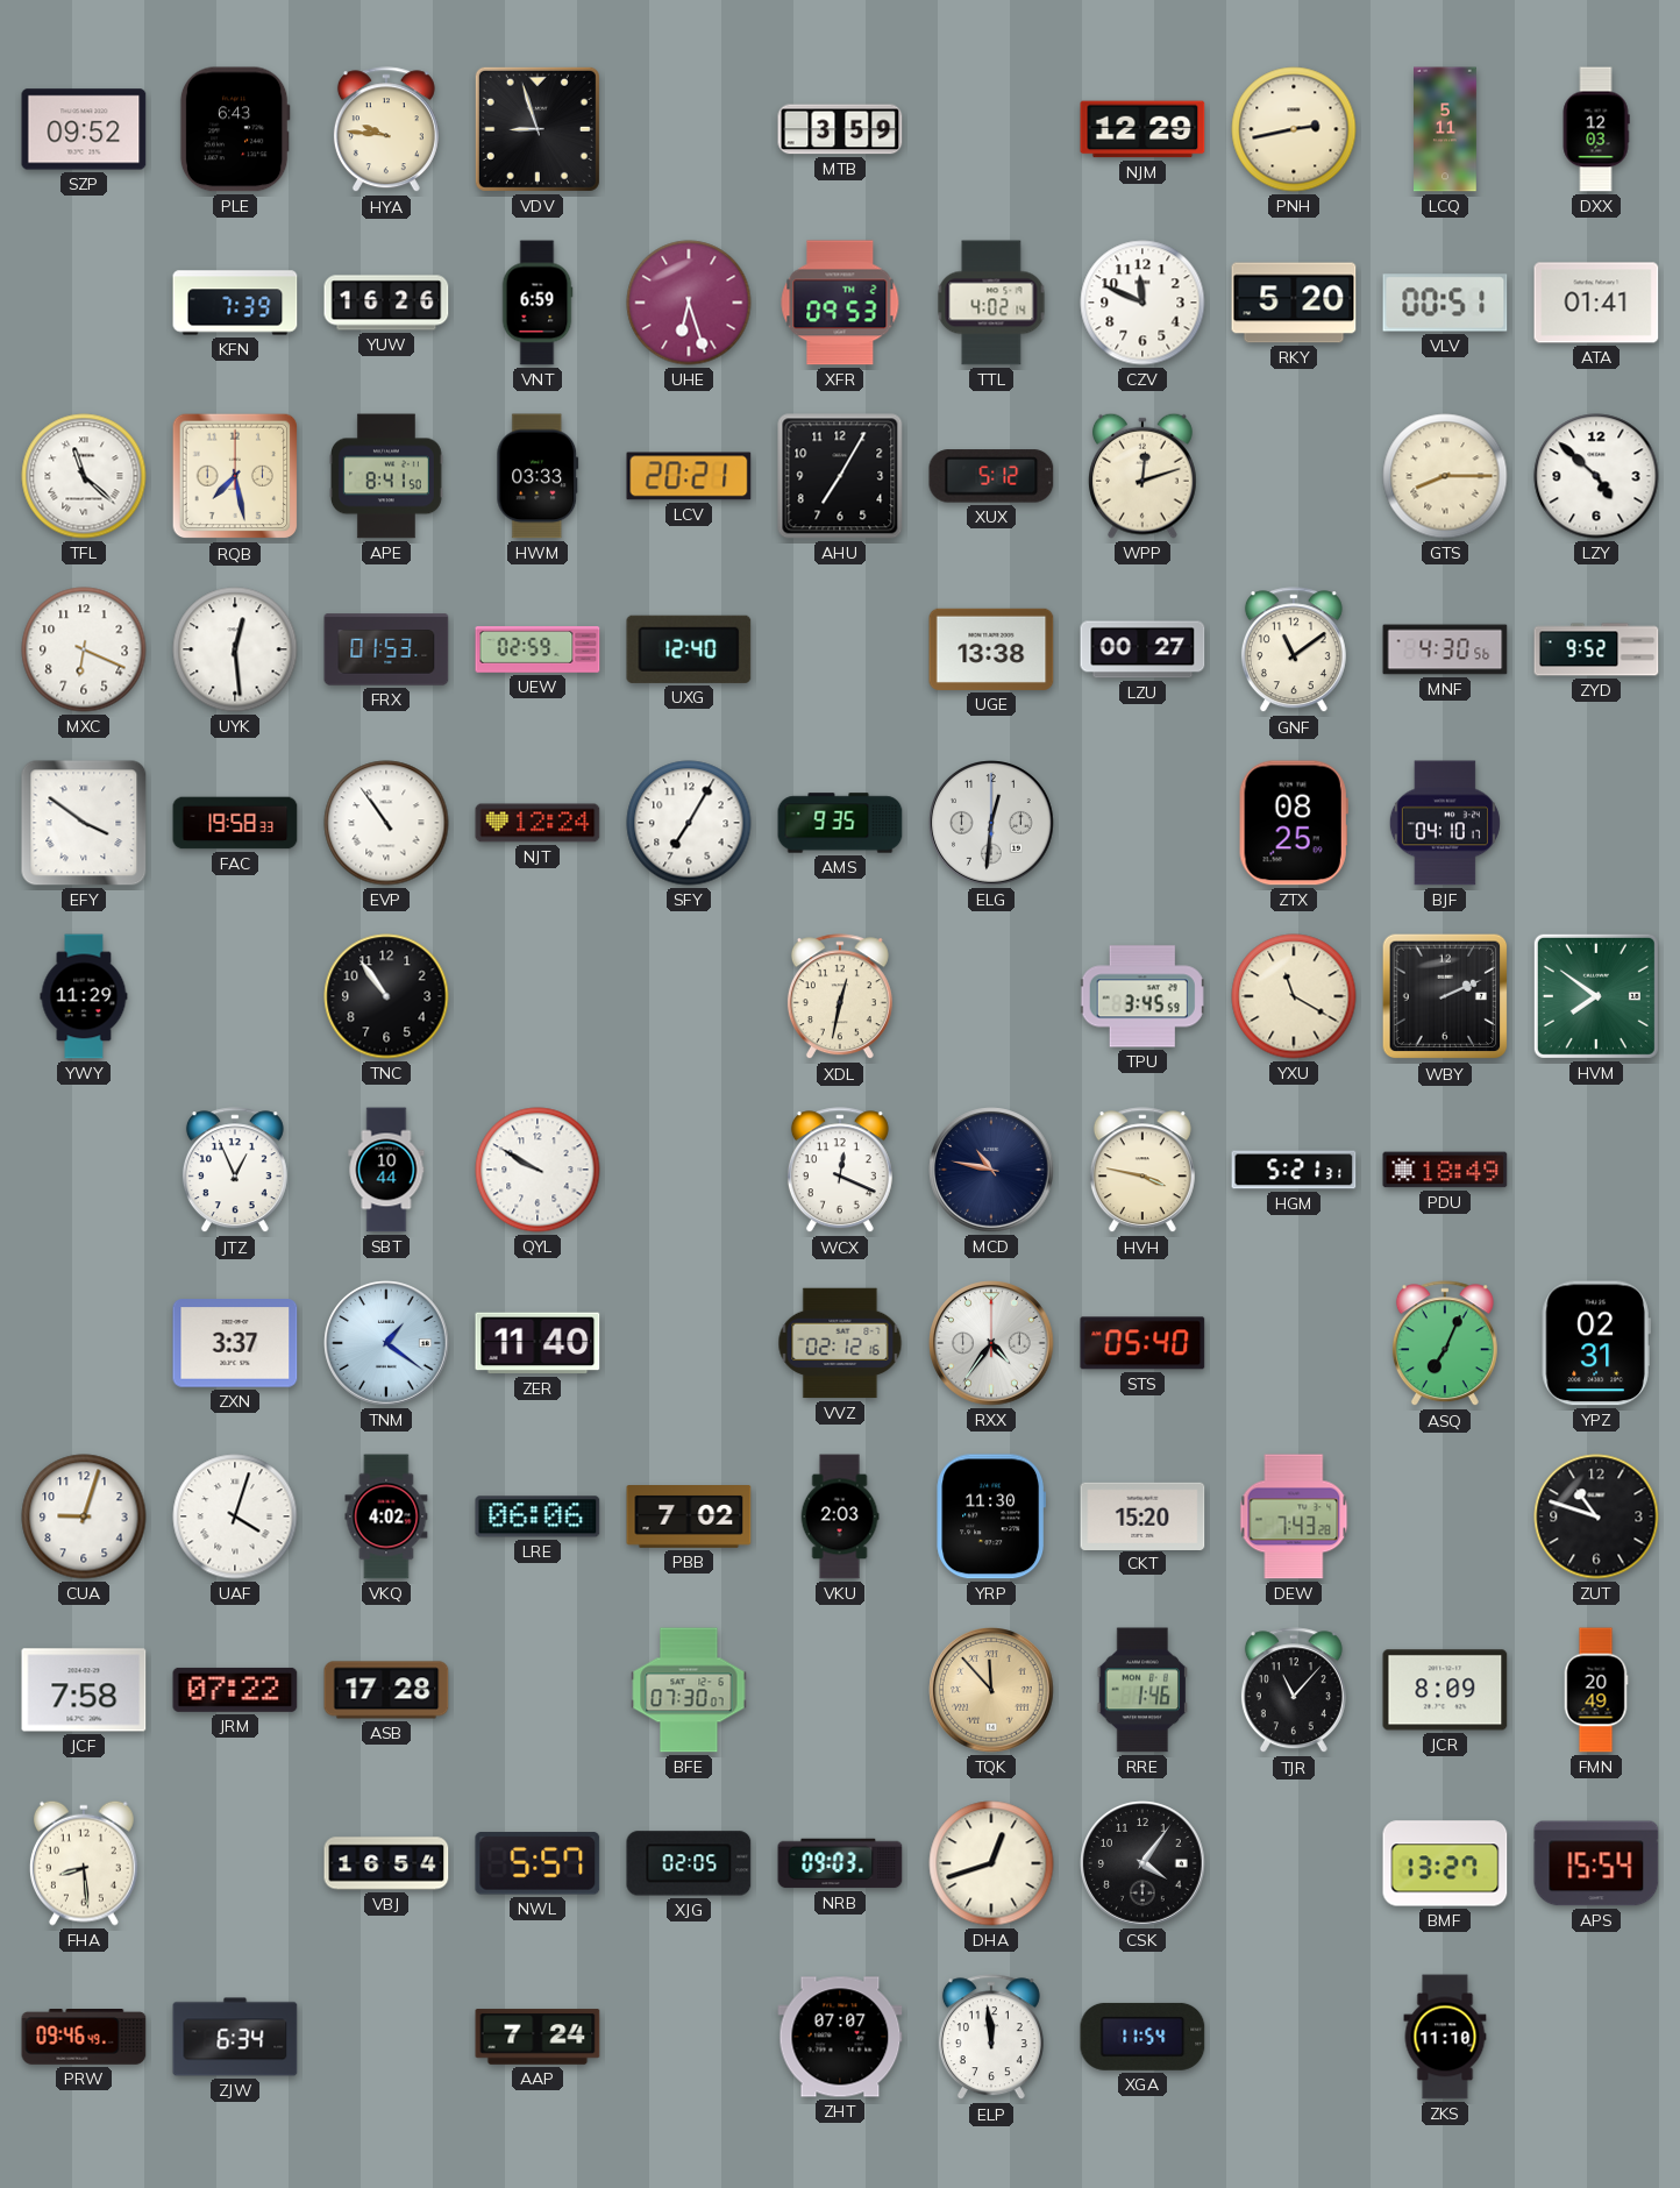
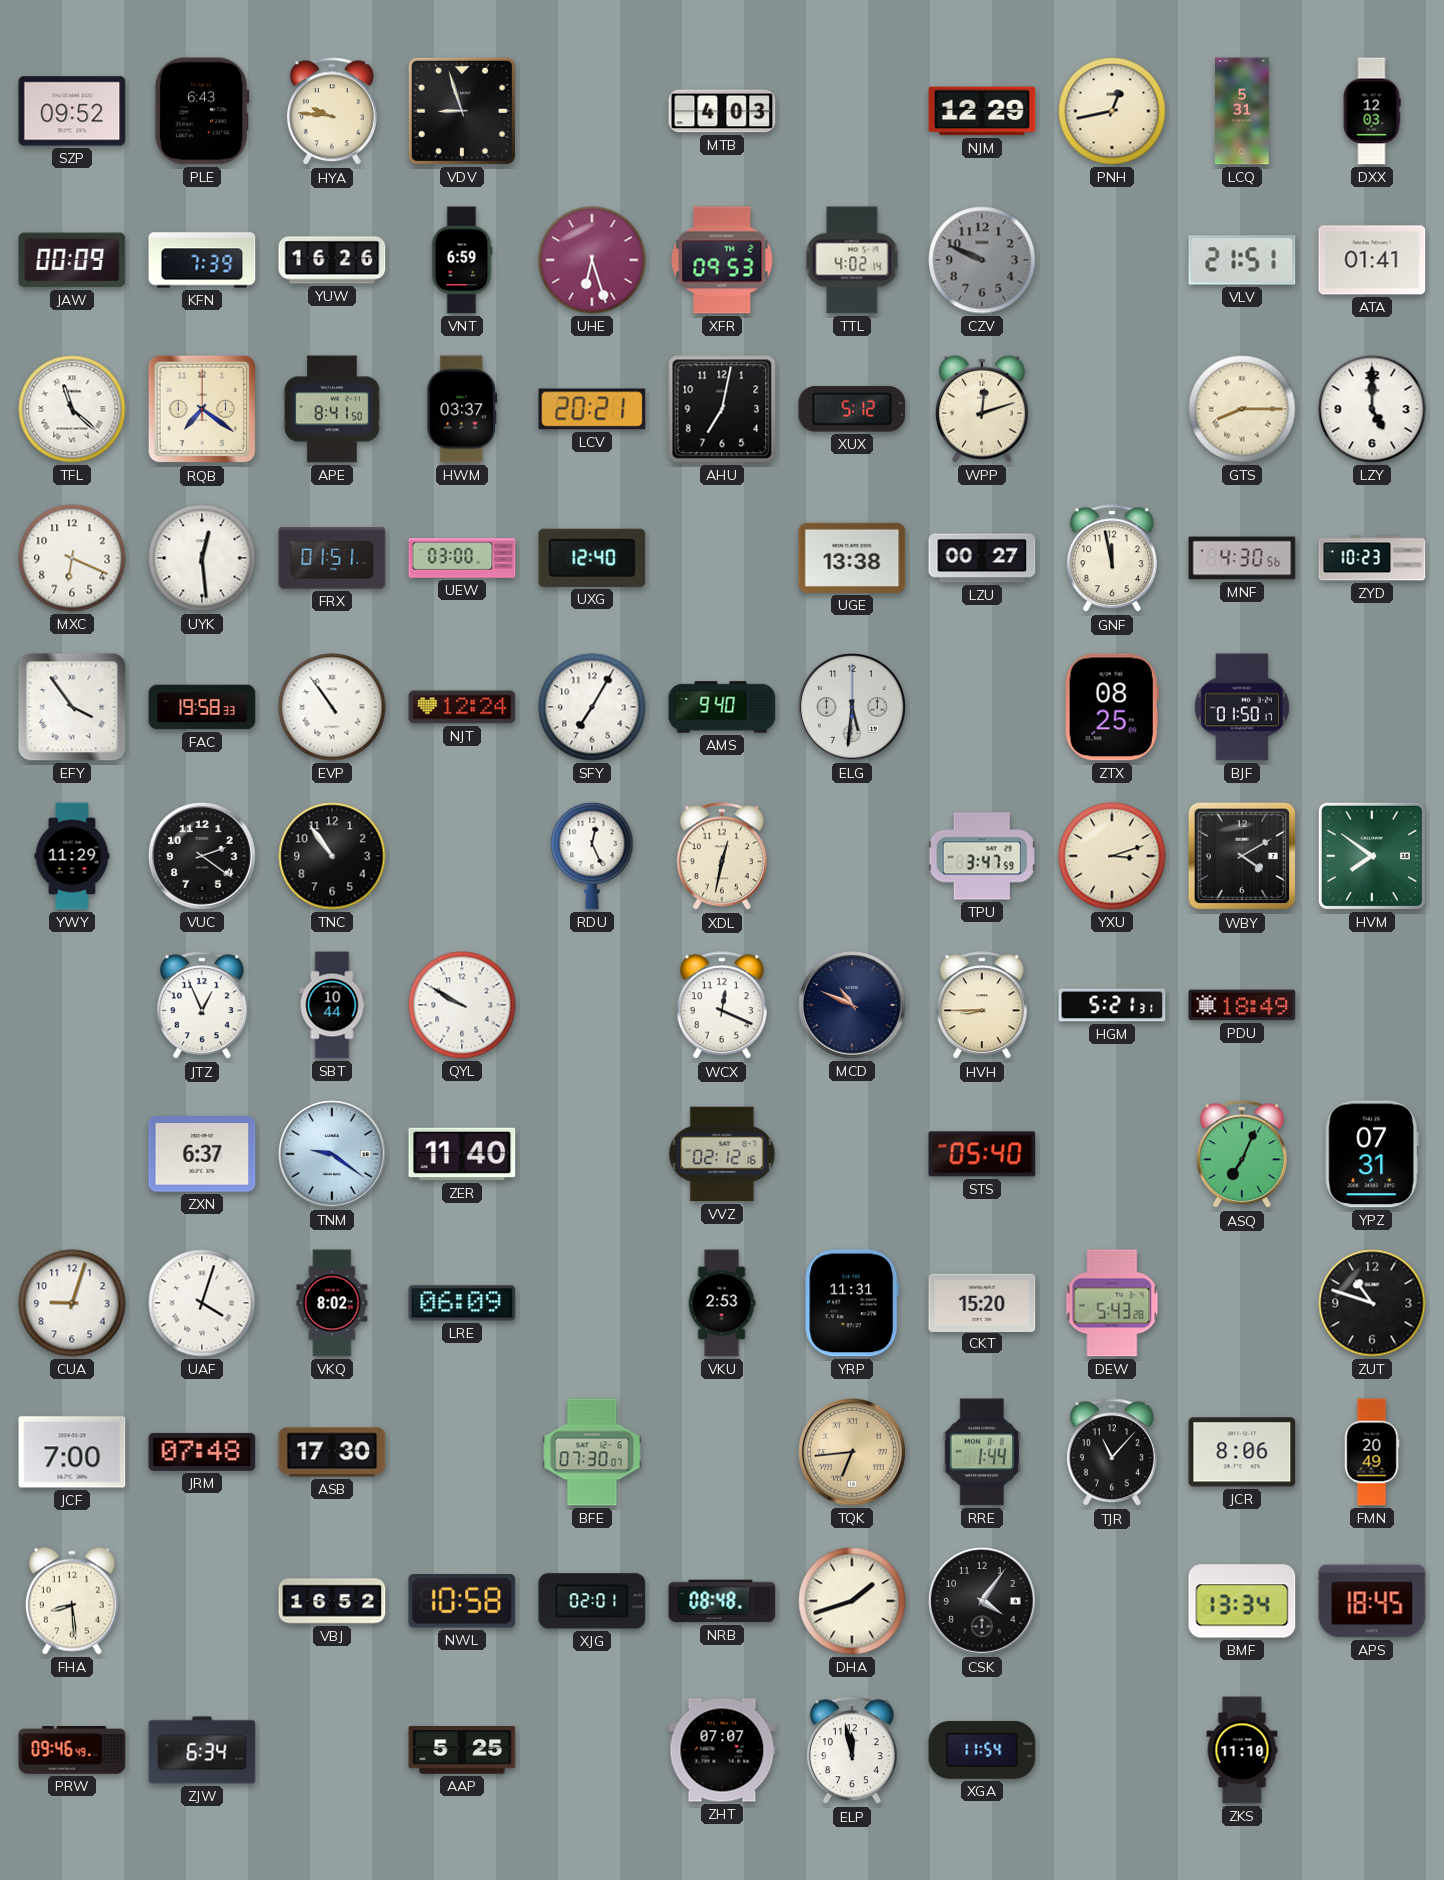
MTB: 3:59 -> 4:03 (722, 111)
PNH: 2:43 -> 12:43 (1112, 111)
LCQ: 5:11 -> 5:31 (1242, 111)
JAW: none -> 00:09 (72, 260)
CZV: 11:49 -> 9:49 (982, 260)
CZV dial: white -> grey (982, 260)
RKY: 5:20 -> none (1294, 303)
VLV: 00:51 -> 21:51 (1242, 260)
RQB: 7:28 -> 7:21 (202, 409)
HWM: 03:33 -> 03:37 (462, 409)
AHU: 7:05 -> 7:02 (722, 409)
LZY: 4:52 -> 5:00 (1372, 409)
FRX: 01:53 -> 01:51 (332, 558)
UEW: 02:59 -> 03:00 (462, 558)
GNF: 11:09 -> 11:58 (1112, 559)
ZYD: 9:52 -> 10:23 (1372, 558)
EFY: 3:51 -> 3:54 (72, 707)
AMS: 9:35 -> 9:40 (722, 707)
ELG: 12:31 -> 5:31 (852, 707)
BJF: 04:10 -> 01:50 (1242, 707)
VUC: none -> 2:21 (202, 856)
RDU: none -> 12:26 (592, 856)
TPU: 3:45 -> 3:47 (982, 856)
YXU: 11:20 -> 3:12 (1112, 856)
WBY: 2:11 -> 4:10 (1242, 856)
MCD: 10:47 -> 10:49 (852, 1005)
HVH: 3:47 -> 8:45 (982, 1006)
ZXN: 3:37 -> 6:37 (202, 1154)
TNM: 1:21 -> 9:21 (332, 1154)
RXX: 4:36 -> none (991, 1343)
YPZ: 02:31 -> 07:31 (1372, 1154)
VKQ: 4:02 -> 8:02 (332, 1303)
LRE: 06:06 -> 06:09 (462, 1303)
PBB: 7:02 -> none (689, 1518)
VKU: 2:03 -> 2:53 (722, 1303)
YRP: 11:30 -> 11:31 (852, 1303)
DEW: 7:43 -> 5:43 (1112, 1303)
JCF: 7:58 -> 7:00 (72, 1452)
JRM: 07:22 -> 07:48 (202, 1452)
ASB: 17:28 -> 17:30 (332, 1452)
TQK: 11:53 -> 6:44 (852, 1452)
RRE: 1:46 -> 1:44 (981, 1452)
JCR: 8:09 -> 8:06 (1242, 1452)
VBJ: 16:54 -> 16:52 (332, 1601)
NWL: 5:57 -> 10:58 (462, 1601)
XJG: 02:05 -> 02:01 (592, 1601)
NRB: 09:03 -> 08:48 (722, 1601)
DHA: 12:42 -> 1:42 (852, 1601)
BMF: 13:27 -> 13:34 (1242, 1601)
APS: 15:54 -> 18:45 (1372, 1601)
AAP: 7:24 -> 5:25 (462, 1750)
ELP: 11:59 -> 11:58 (852, 1751)
